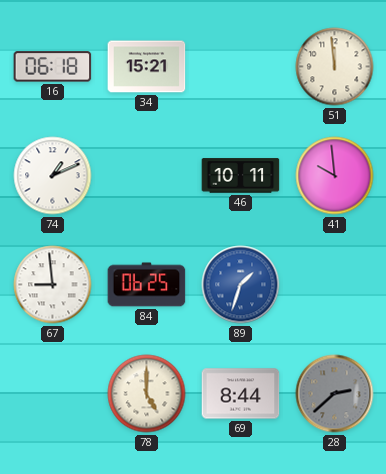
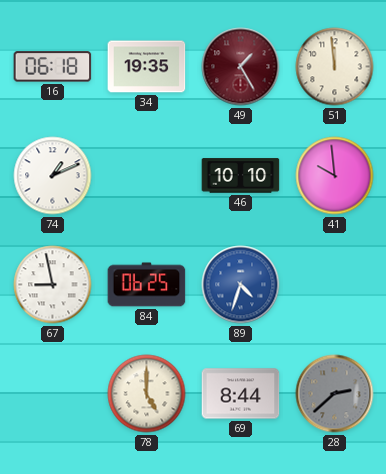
34: 15:21 -> 19:35 (147, 67)
49: none -> 1:25 (241, 67)
46: 10:11 -> 10:10 (241, 176)
67: 8:59 -> 8:58 (53, 285)
89: 1:33 -> 4:33 (241, 285)
